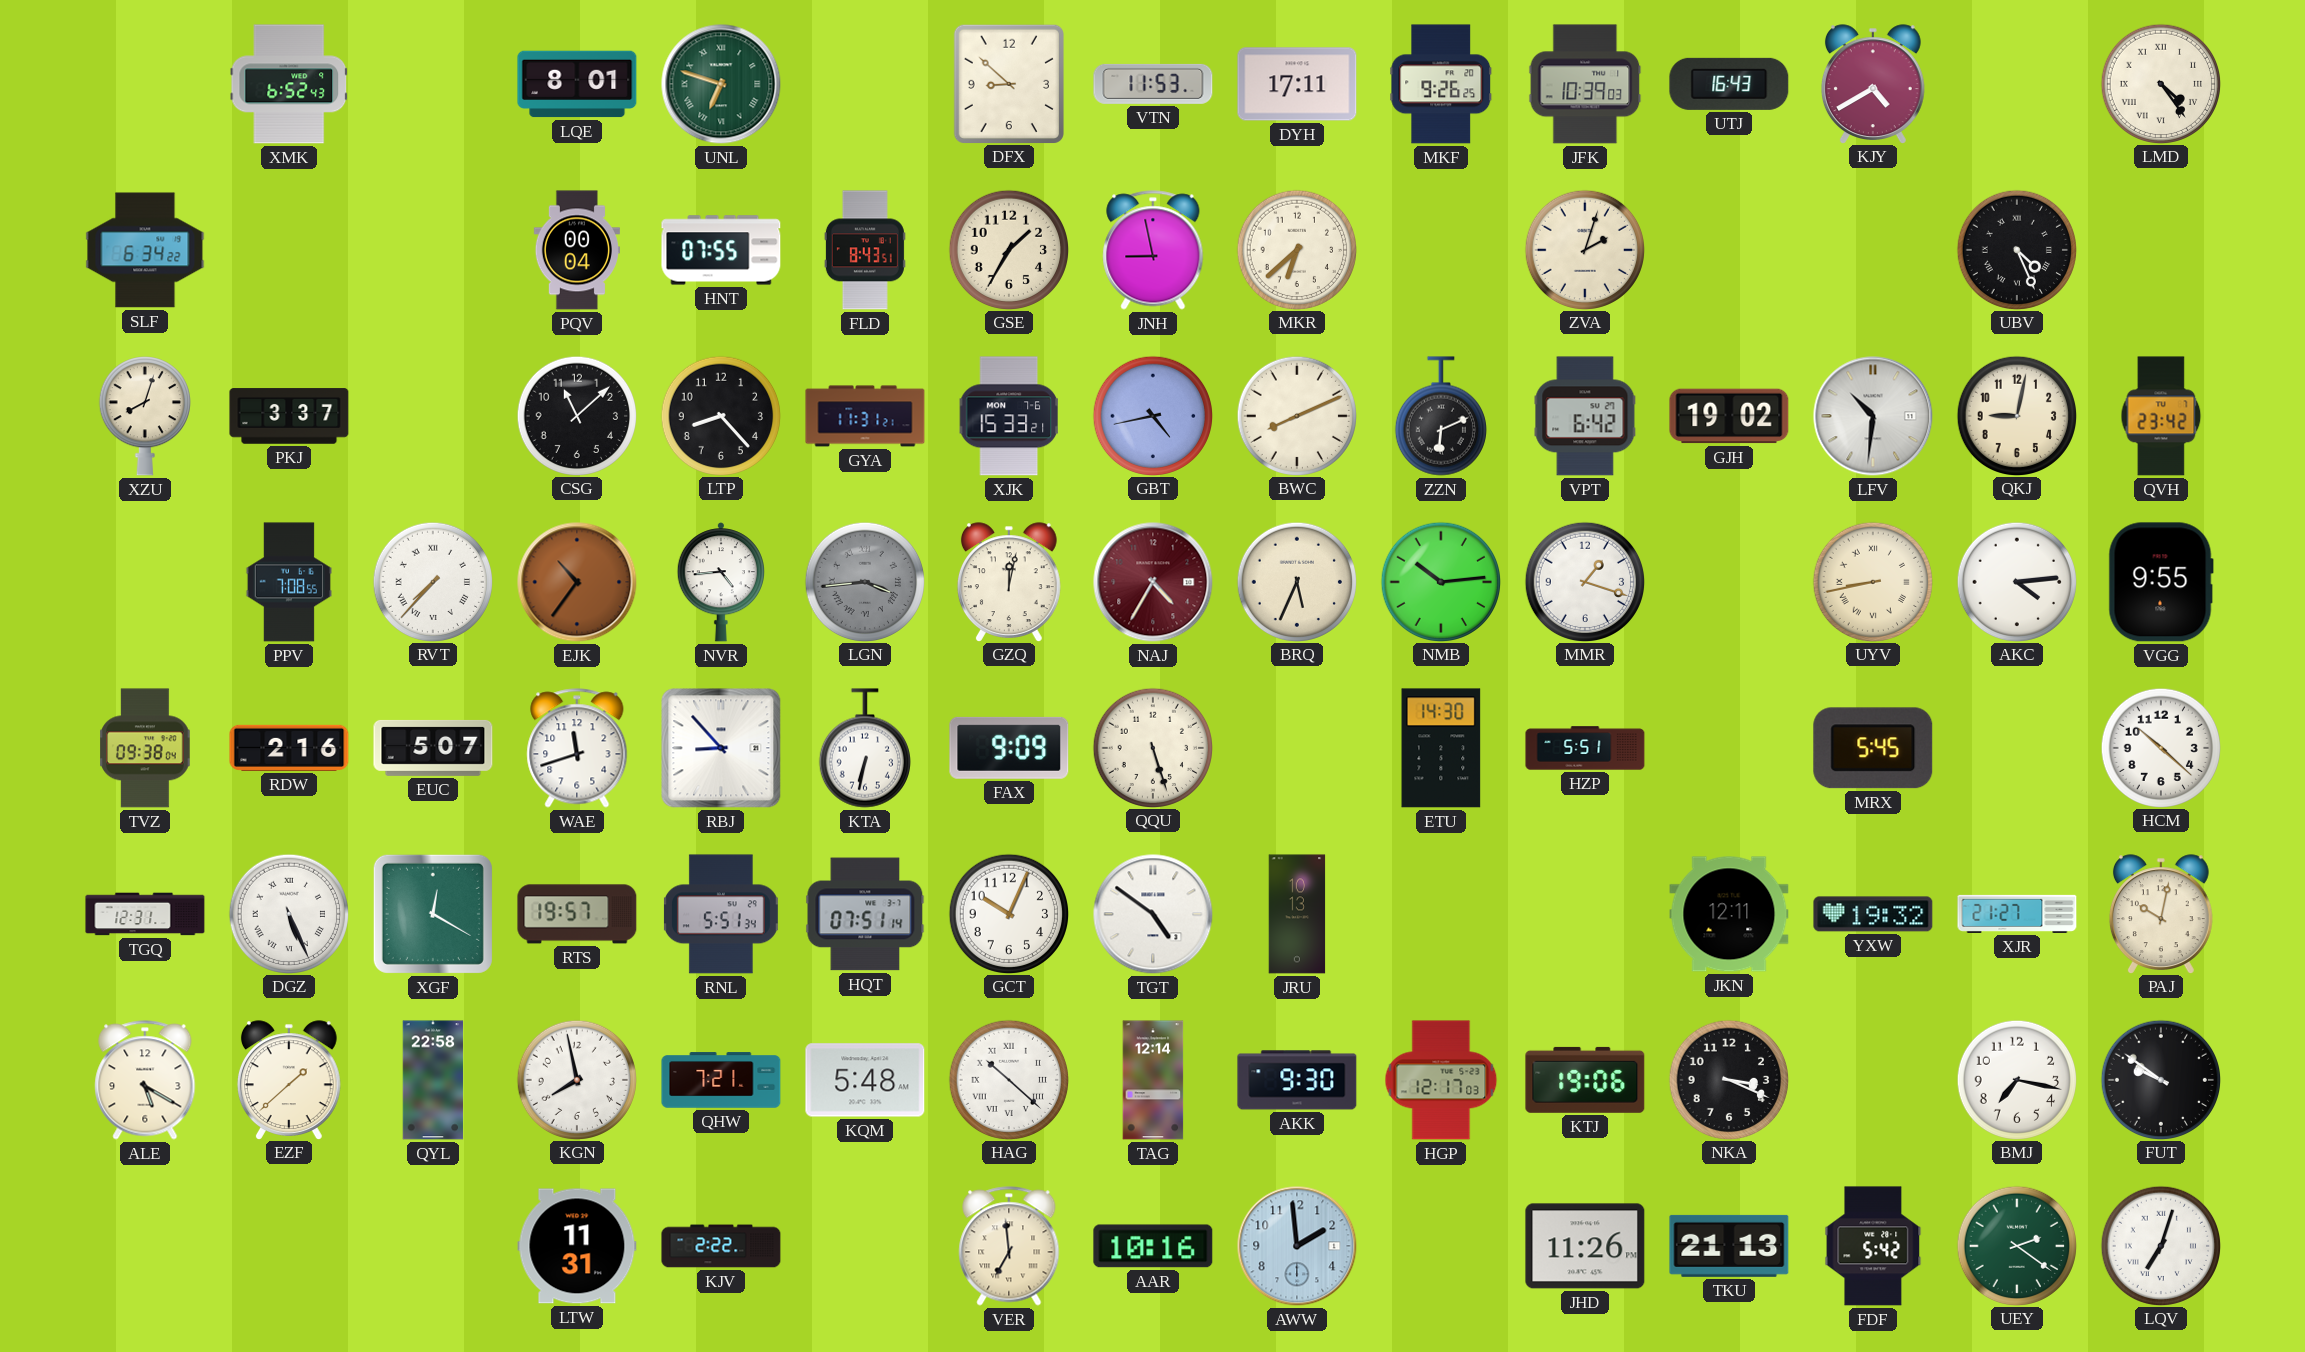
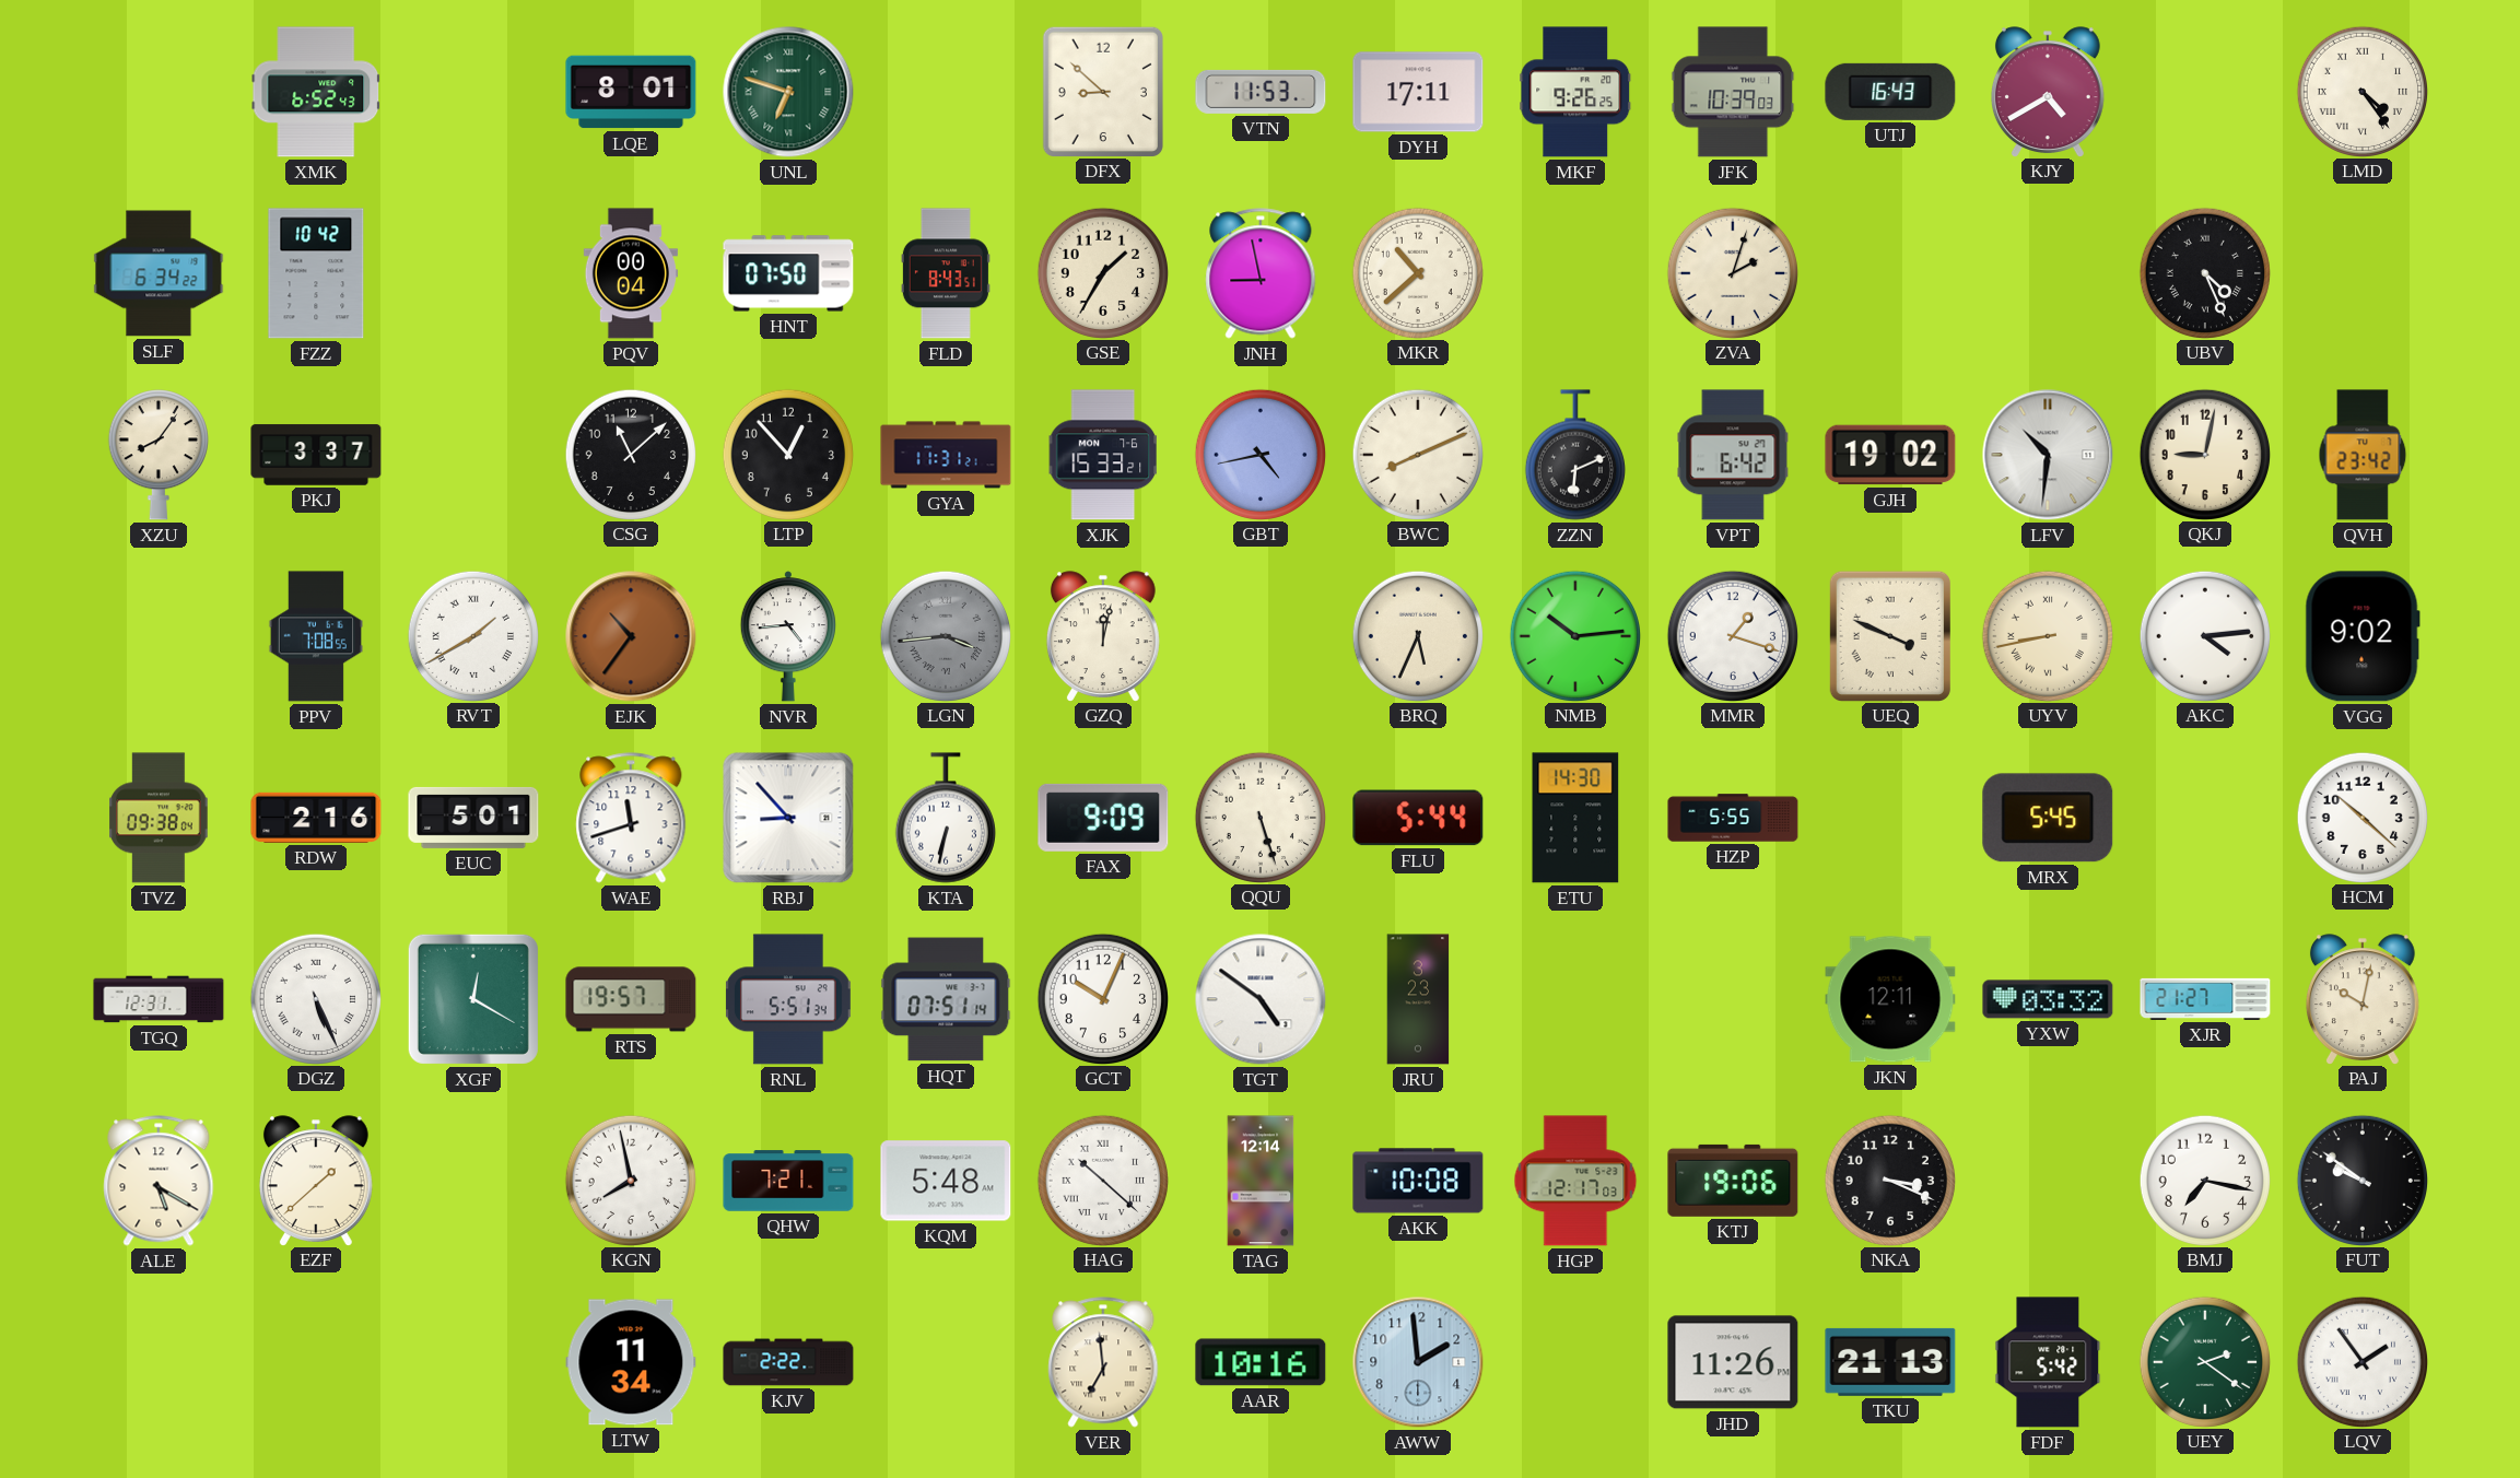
FZZ: none -> 10:42 (316, 273)
HNT: 07:55 -> 07:50 (788, 273)
MKR: 6:38 -> 10:38 (1418, 272)
XZU: 8:03 -> 8:06 (159, 455)
LTP: 8:23 -> 12:53 (788, 454)
RVT: 7:37 -> 1:40 (473, 635)
NAJ: 4:35 -> none (1153, 582)
UEQ: none -> 3:49 (1890, 635)
VGG: 9:55 -> 9:02 (2363, 636)
EUC: 5:07 -> 5:01 (473, 818)
FLU: none -> 5:44 (1418, 818)
HZP: 5:51 -> 5:55 (1733, 818)
JRU: 10:13 -> 3:23 (1418, 999)
YXW: 19:32 -> 03:32 (2048, 999)
QYL: 22:58 -> none (433, 1080)
AKK: 9:30 -> 10:08 (1418, 1181)
LTW: 11:31 -> 11:34 (631, 1362)
LQV: 7:03 -> 1:54 (2363, 1361)
